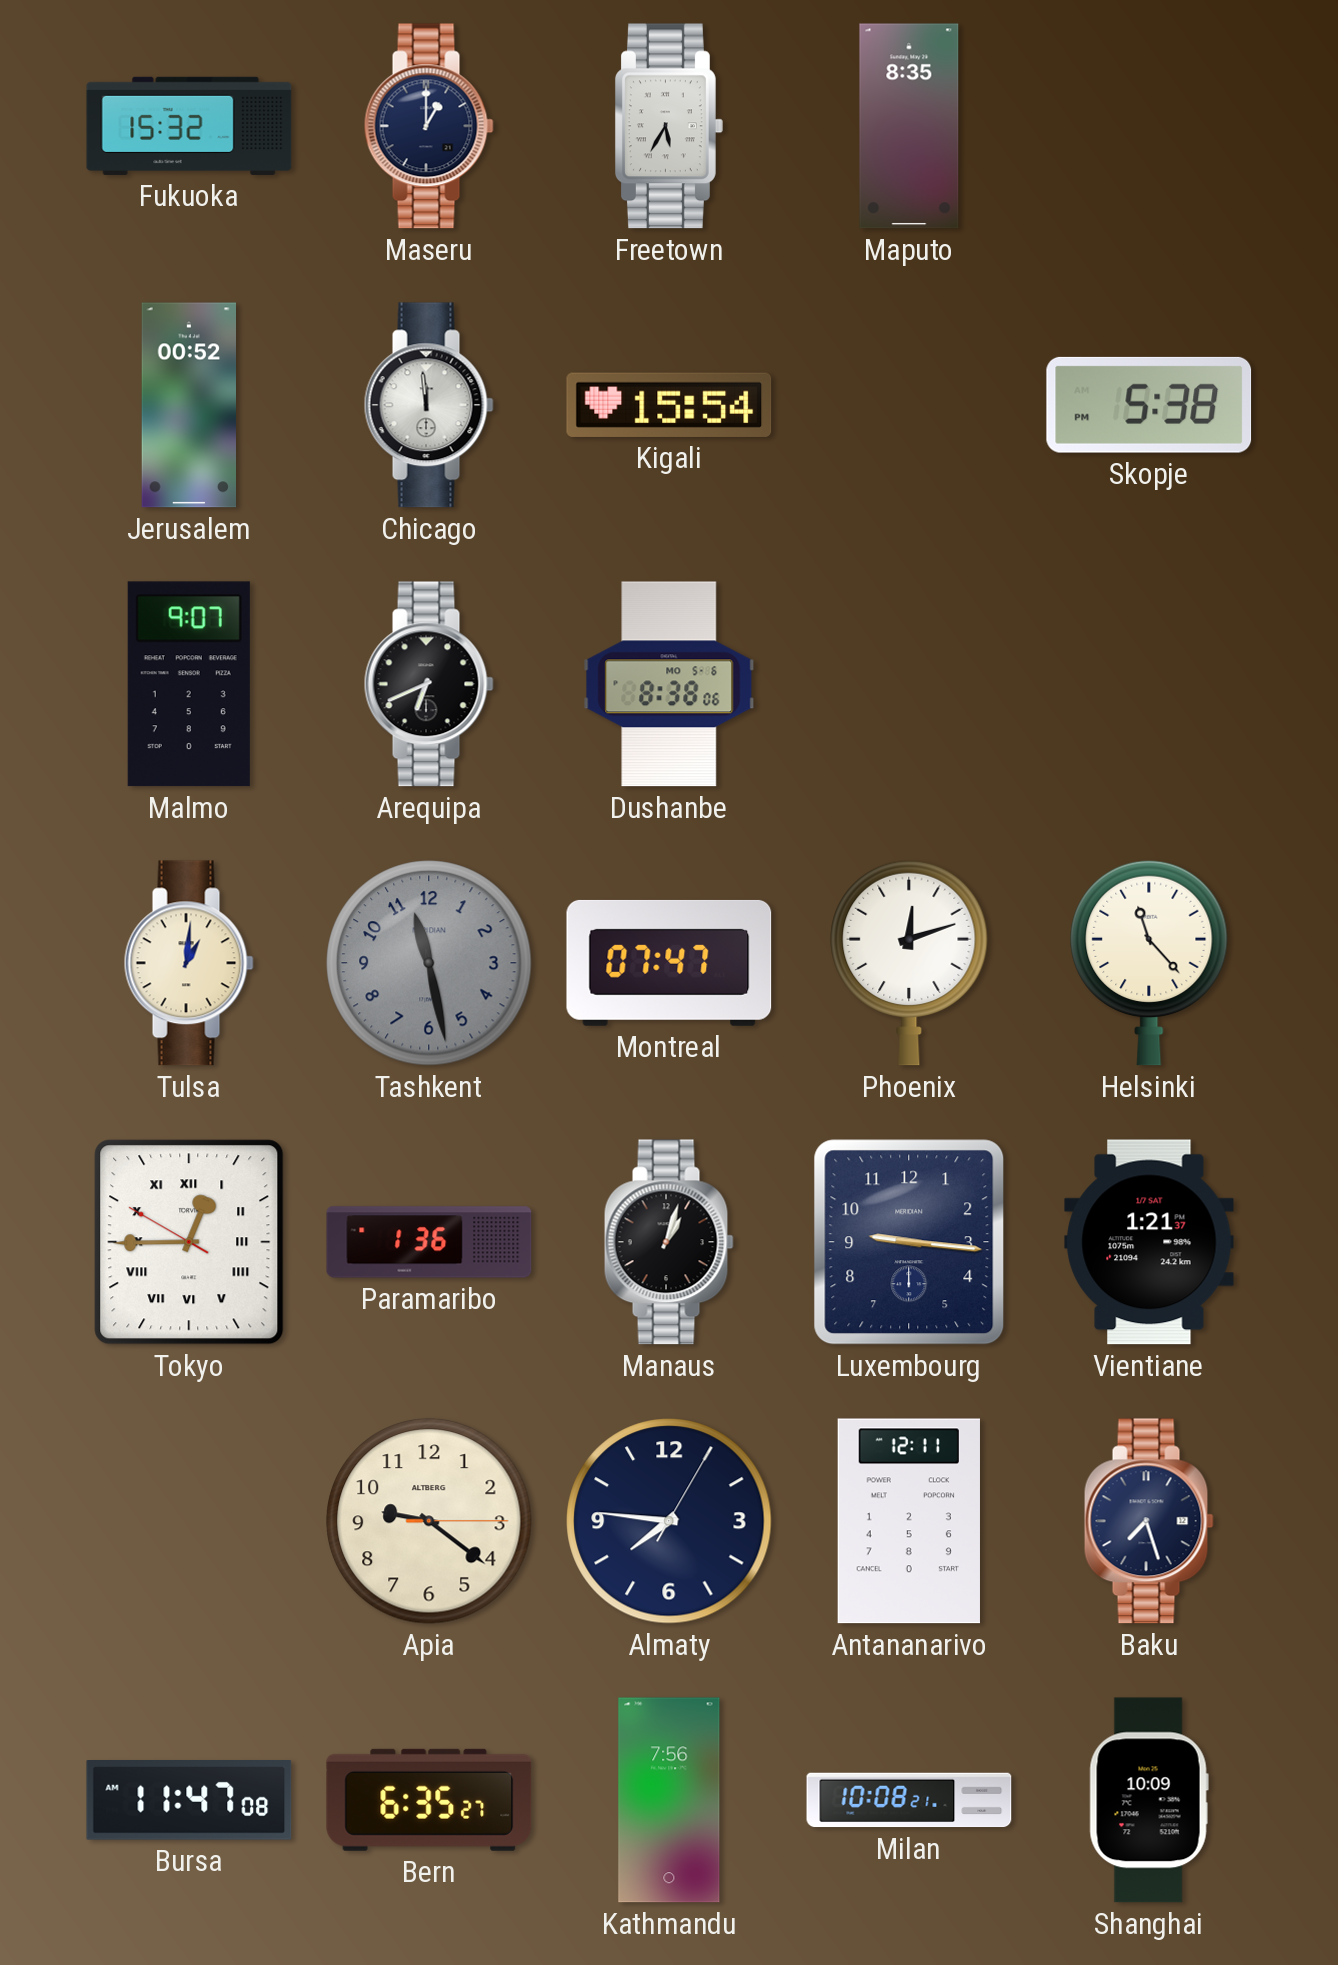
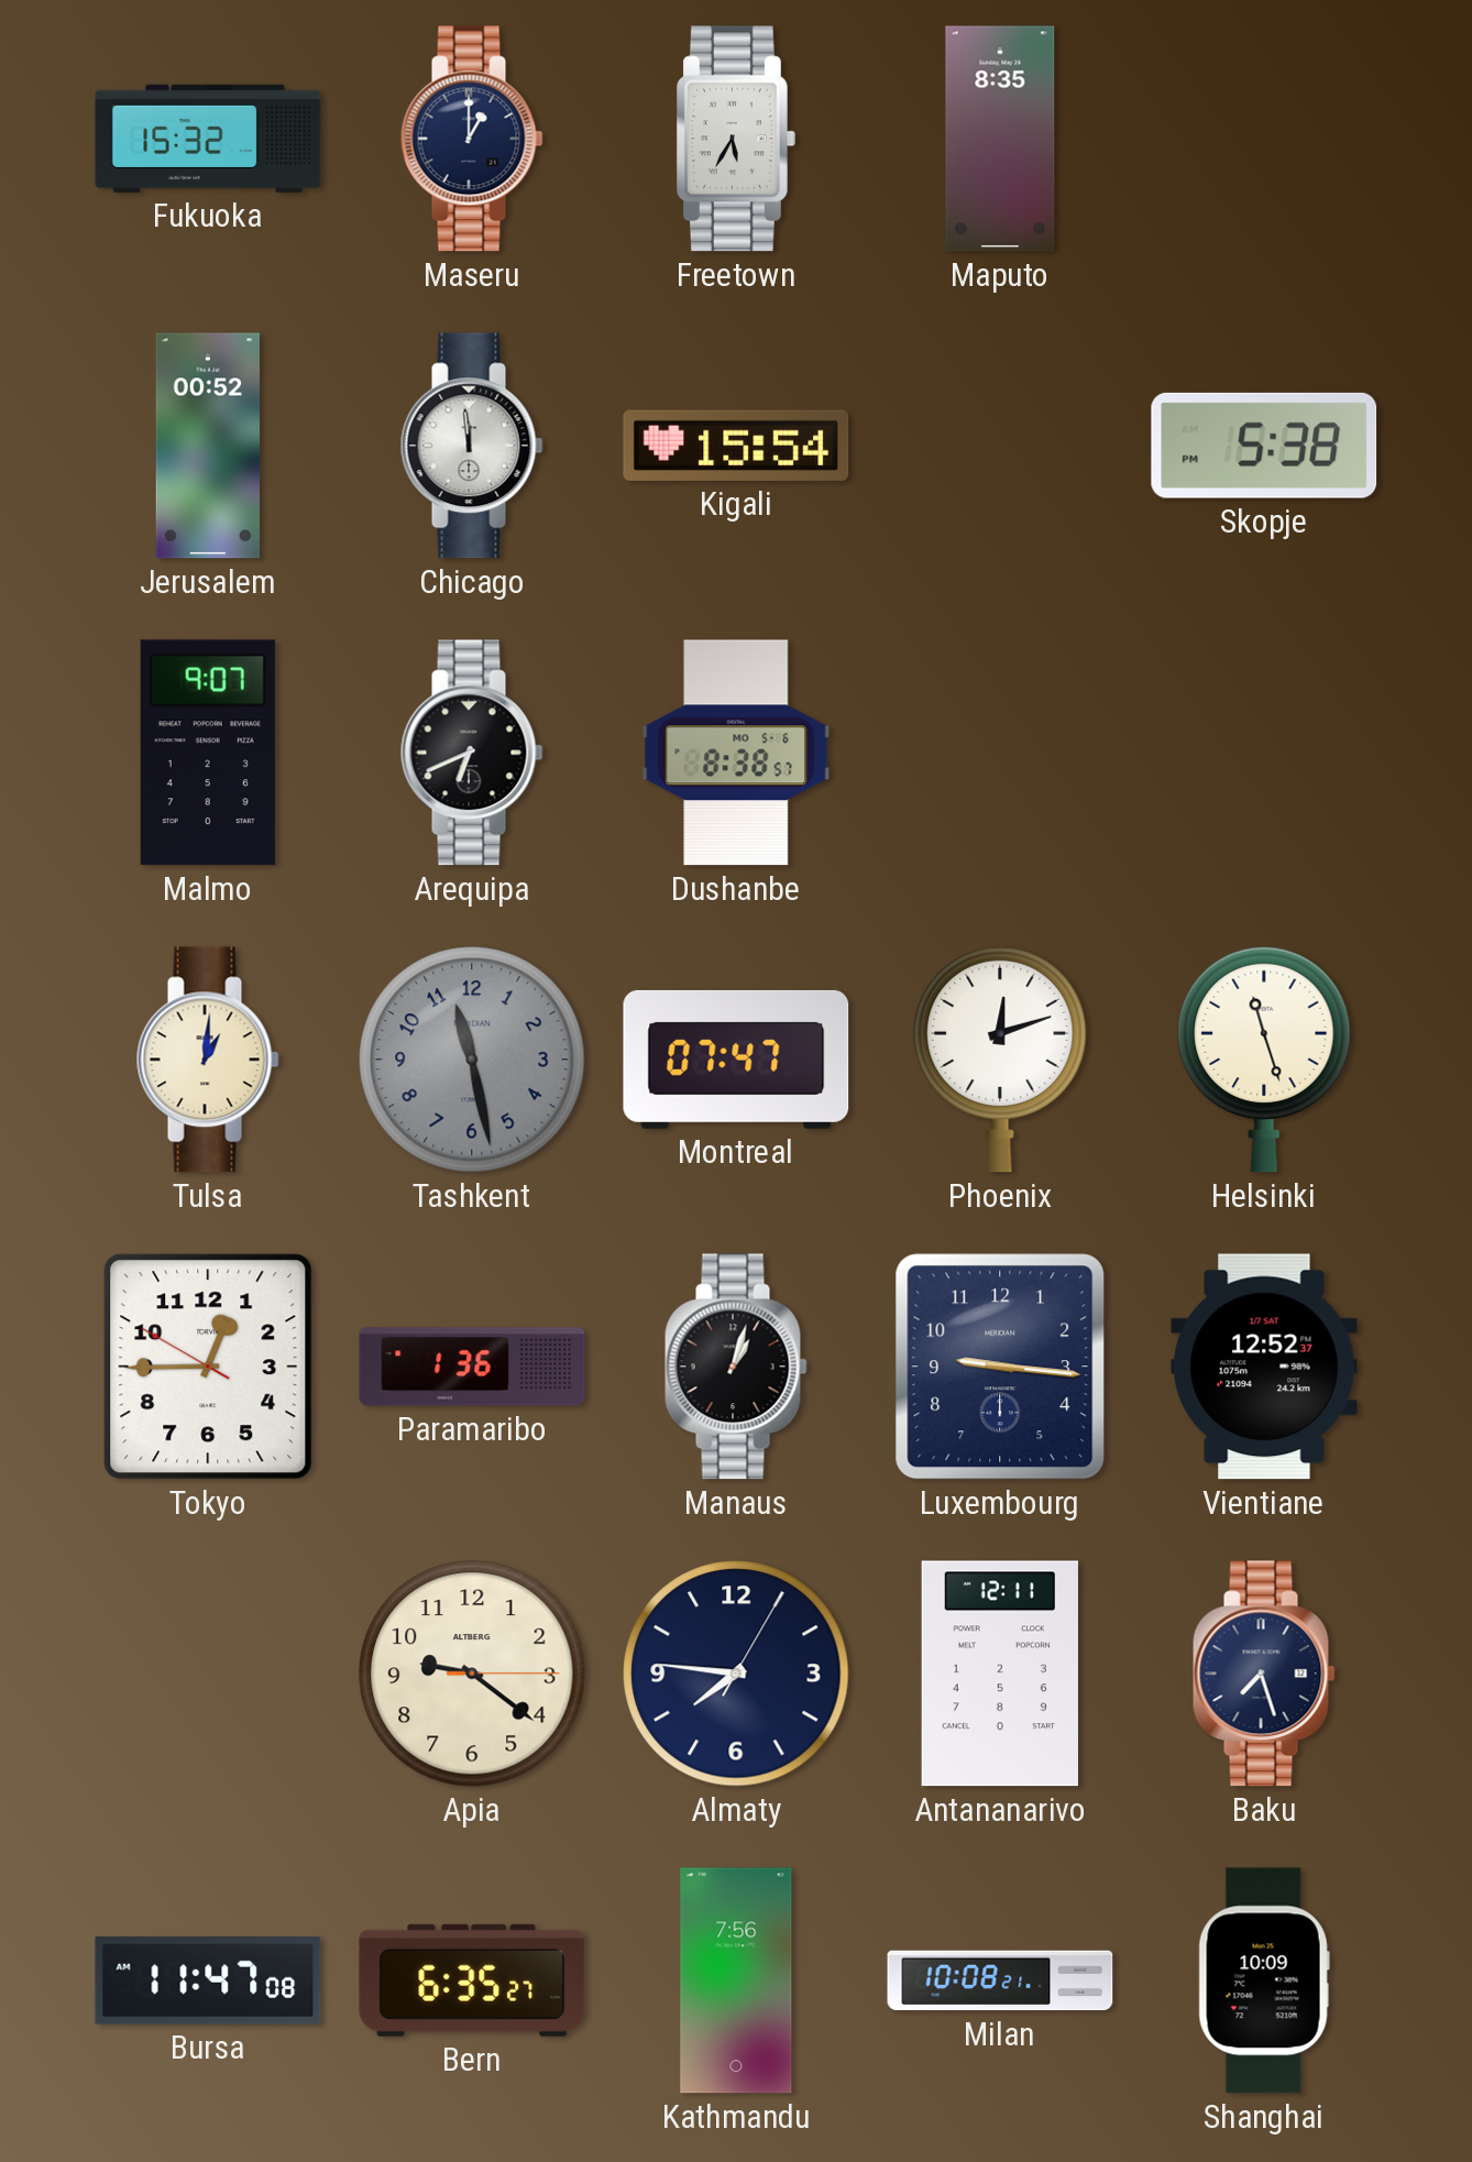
Dushanbe: 8:38:06 -> 8:38:57 (736, 753)
Helsinki: 11:23 -> 11:27 (1264, 1060)
Tokyo numerals: Roman -> Arabic (208, 1367)
Vientiane: 1:21 -> 12:52 (1264, 1367)
